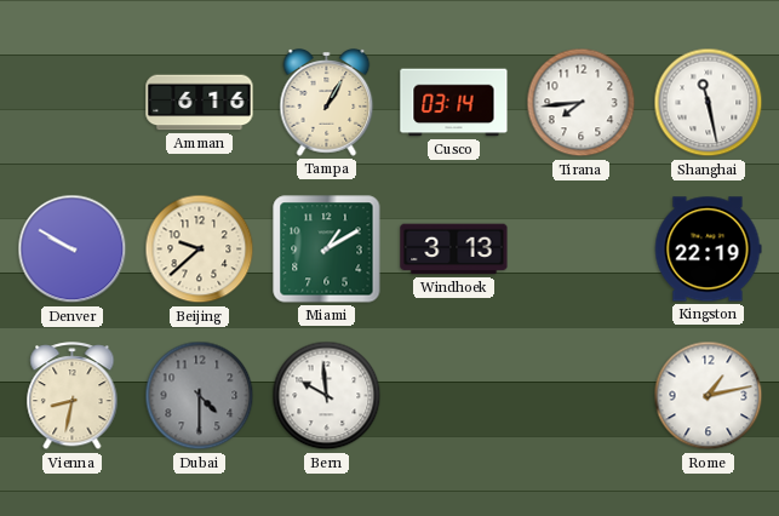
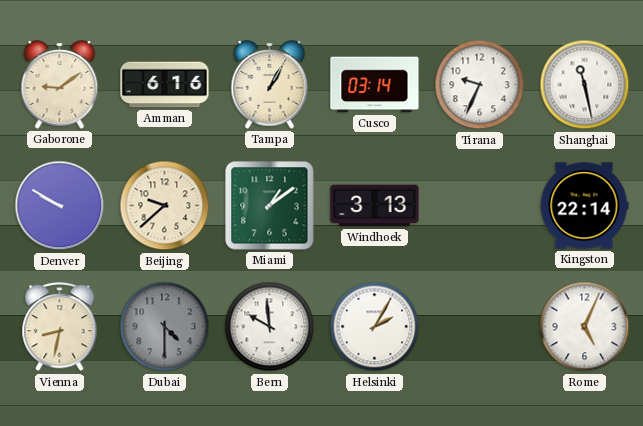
Gaborone: none -> 9:09 (60, 85)
Tirana: 7:44 -> 9:34 (480, 85)
Miami: 1:10 -> 1:09 (270, 206)
Kingston: 22:19 -> 22:14 (584, 206)
Helsinki: none -> 2:05 (375, 327)
Rome: 1:13 -> 5:04 (585, 327)
